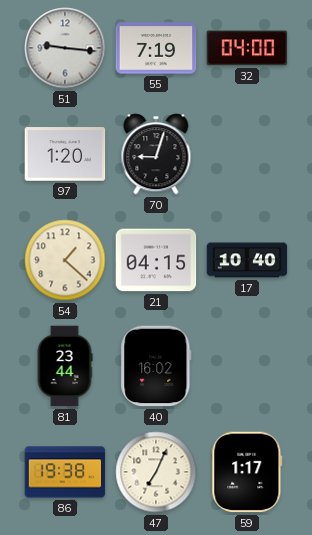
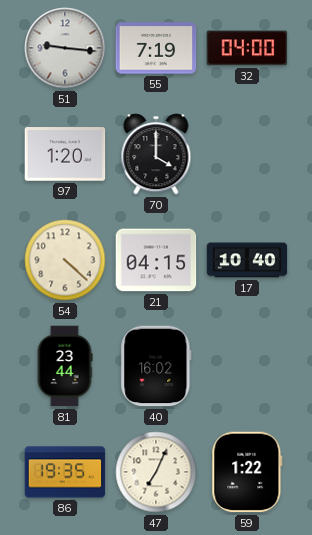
70: 9:03 -> 4:00 (156, 154)
54: 1:22 -> 4:22 (65, 260)
86: 19:38 -> 19:35 (65, 472)
59: 1:17 -> 1:22 (247, 472)
